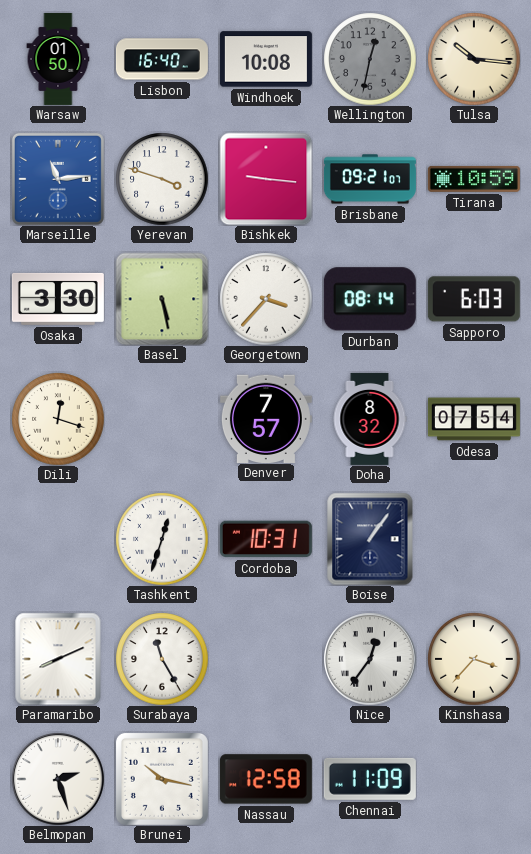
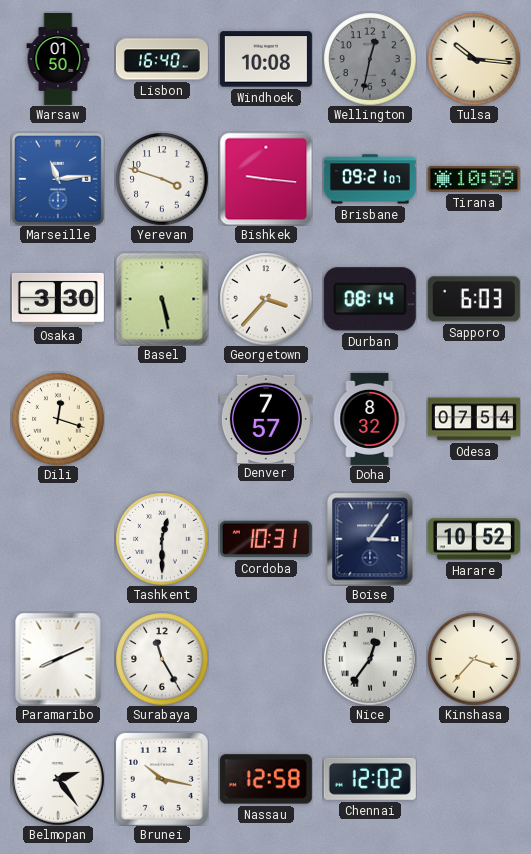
Tashkent: 12:33 -> 12:30 (162, 539)
Boise: 1:06 -> 3:06 (370, 539)
Harare: none -> 10:52 (474, 539)
Belmopan: 2:27 -> 2:24 (58, 779)
Chennai: 11:09 -> 12:02 (370, 779)
